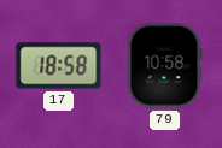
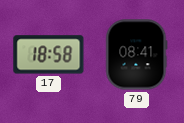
79: 10:58 -> 08:41 (136, 55)
